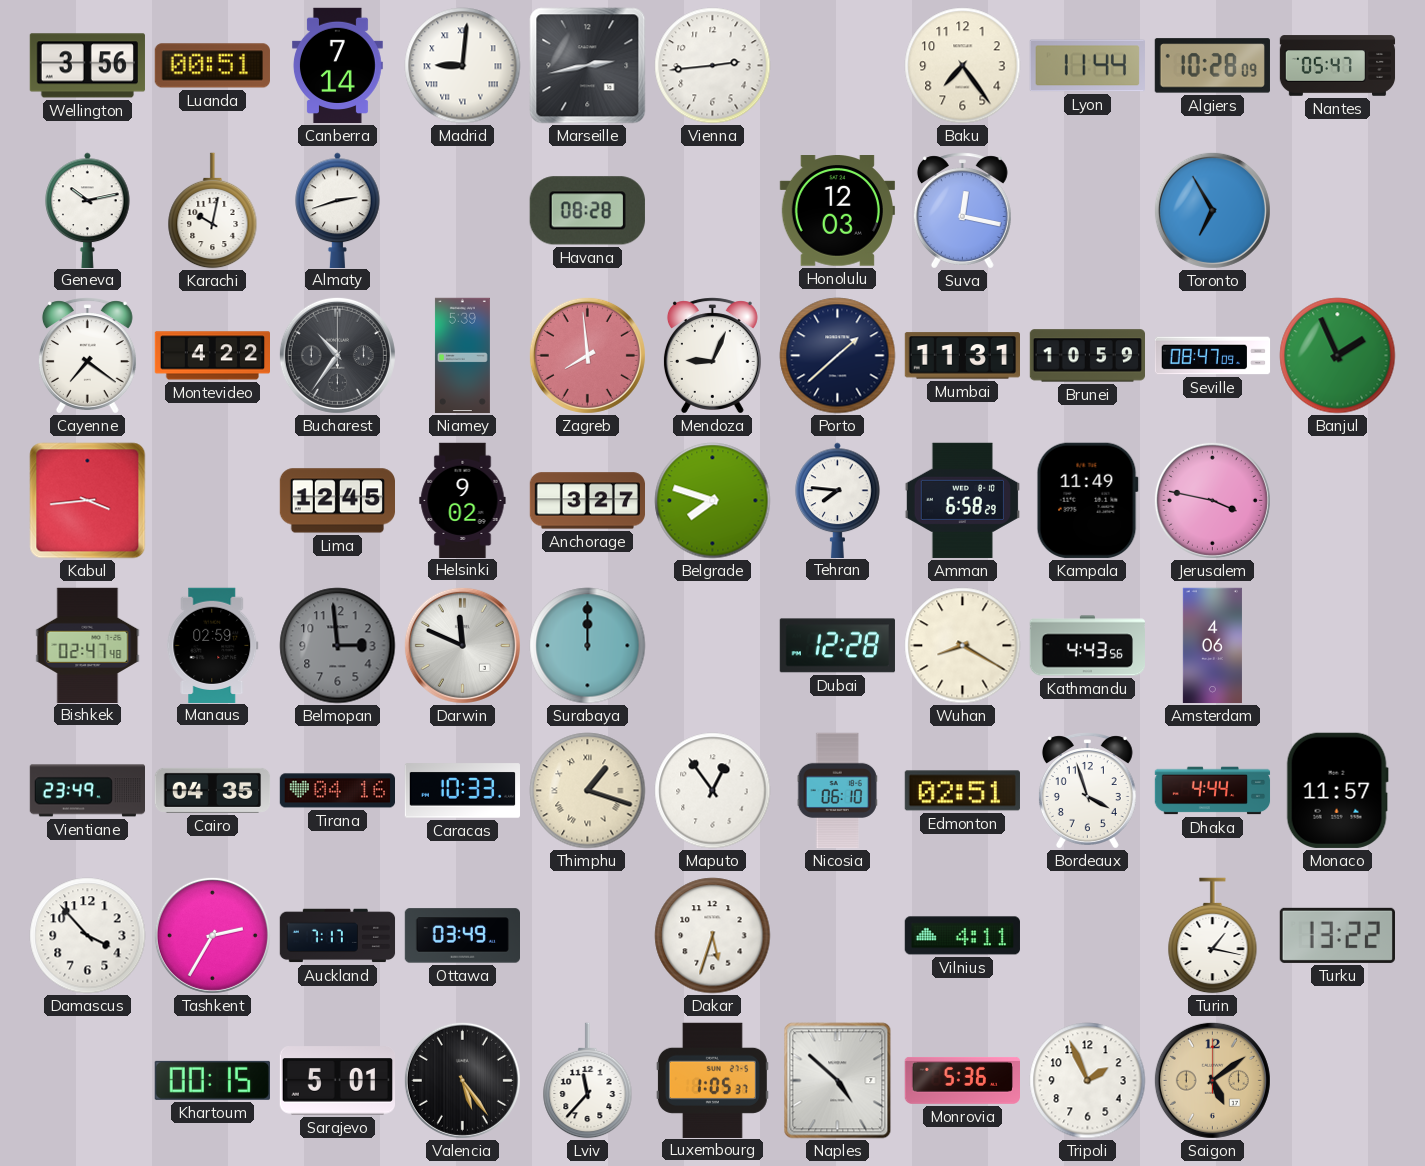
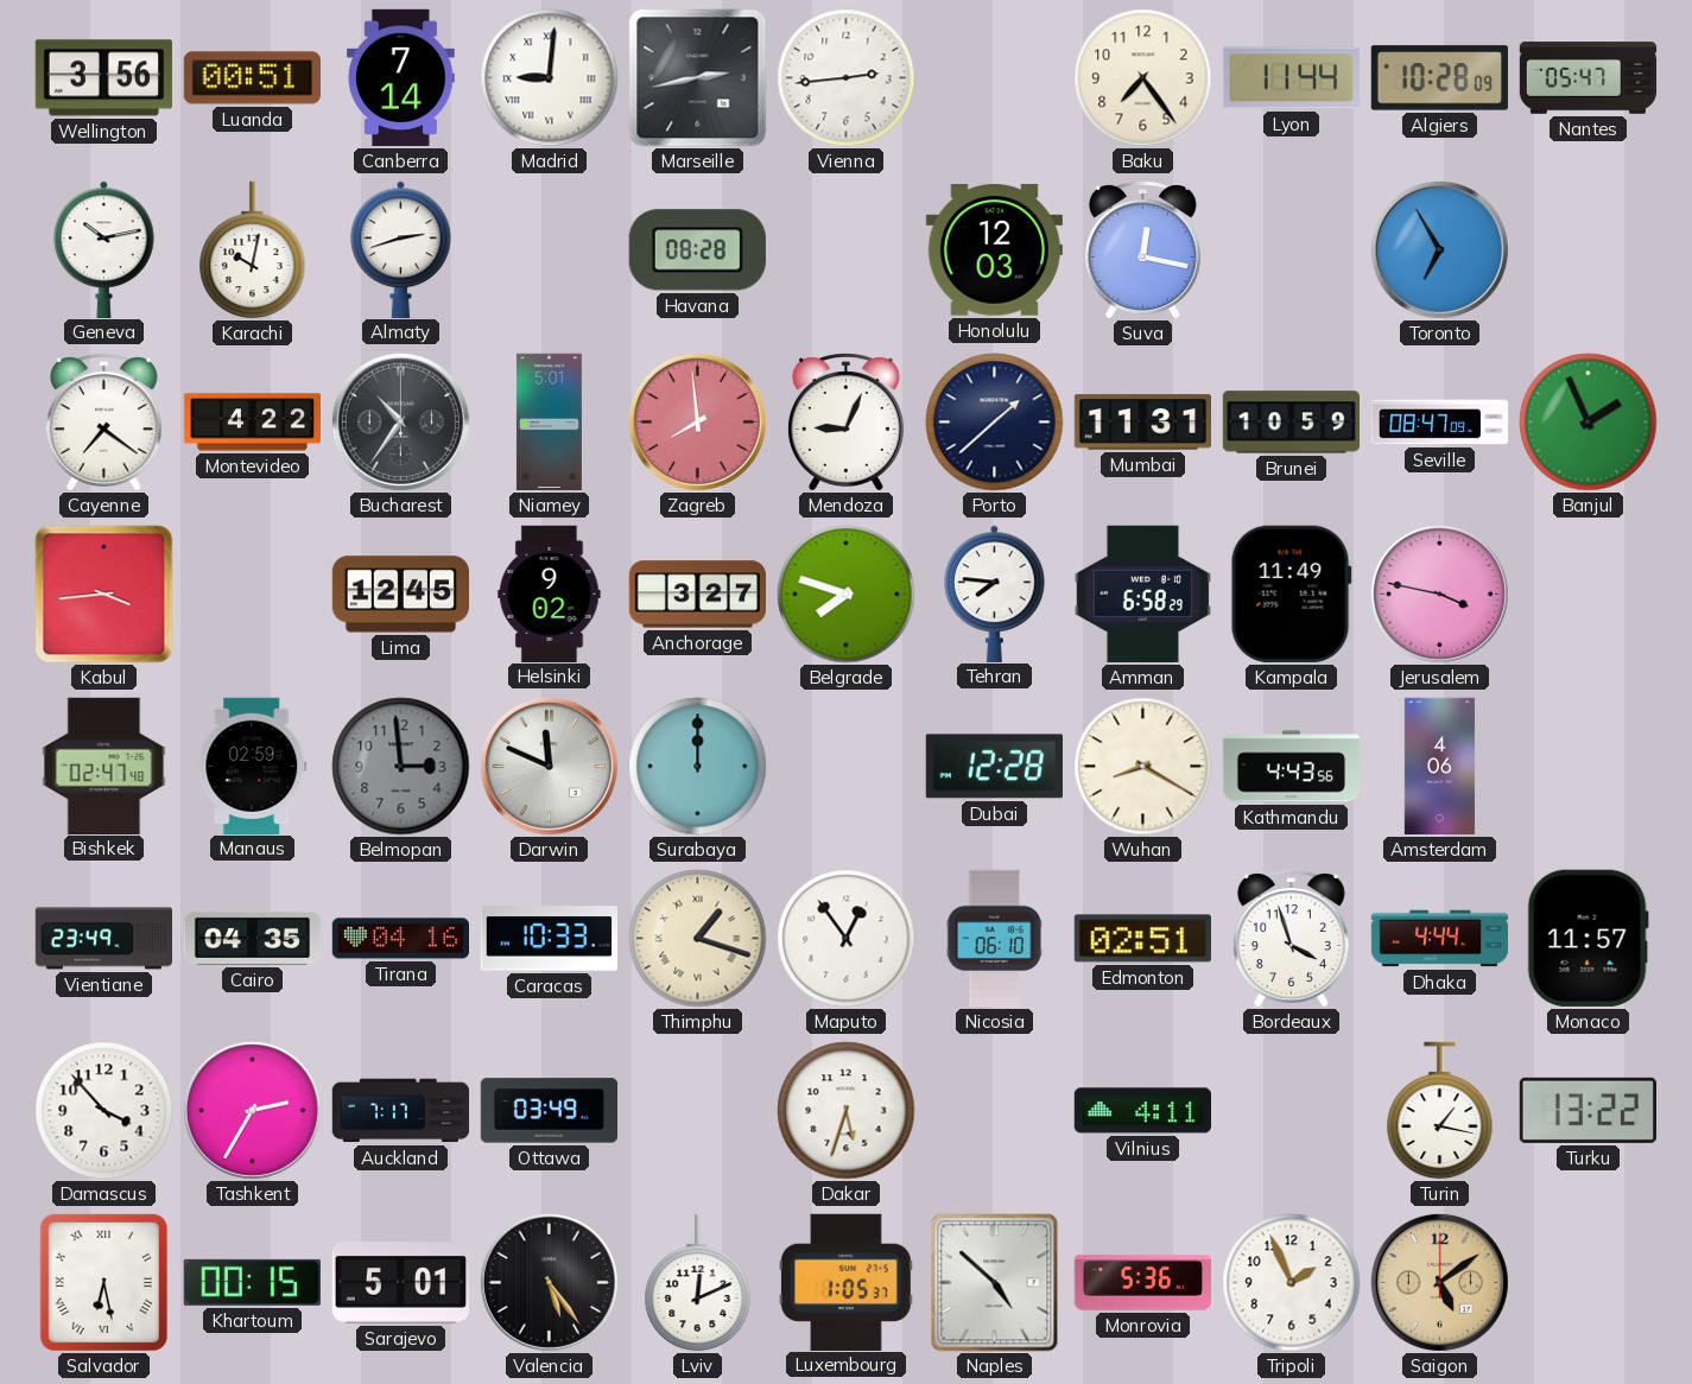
Niamey: 5:39 -> 5:01 (549, 423)
Salvador: none -> 6:28 (103, 1282)
Lviv: 11:37 -> 12:11 (698, 1283)
